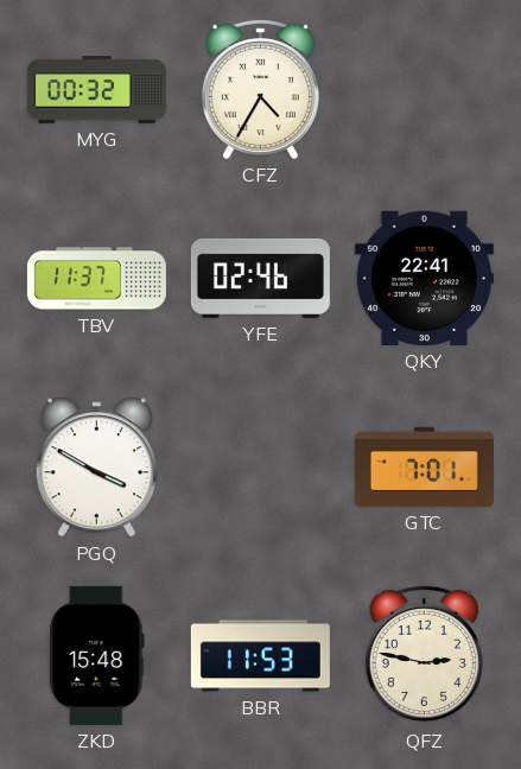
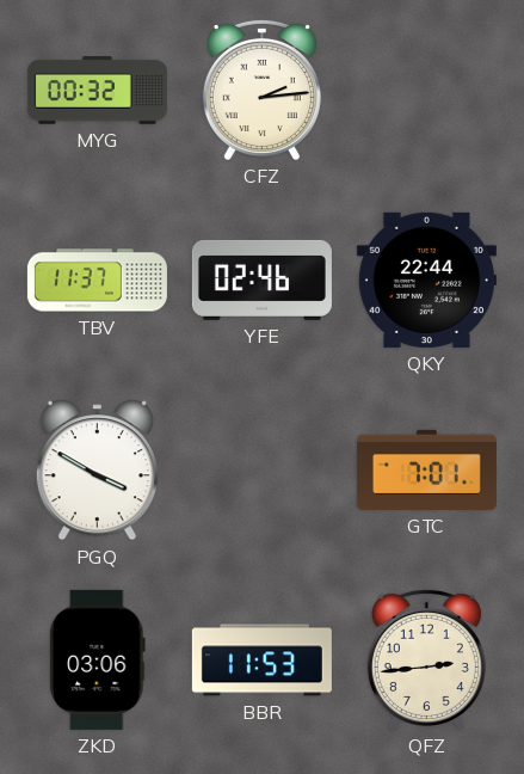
CFZ: 4:35 -> 2:14 (261, 90)
QKY: 22:41 -> 22:44 (426, 279)
ZKD: 15:48 -> 03:06 (98, 659)
QFZ: 2:47 -> 2:44 (426, 659)
